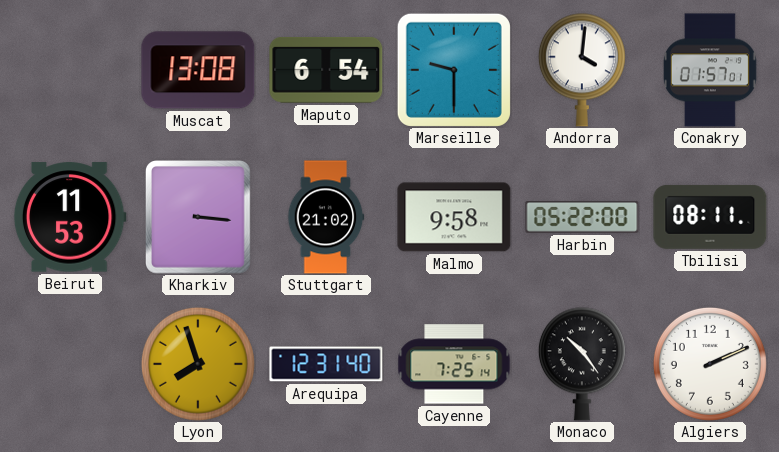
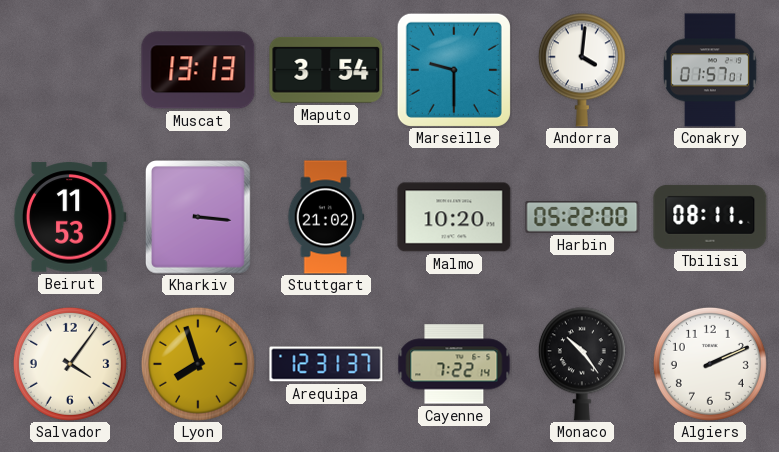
Muscat: 13:08 -> 13:13 (198, 70)
Maputo: 6:54 -> 3:54 (326, 70)
Malmo: 9:58 -> 10:20 (454, 217)
Salvador: none -> 4:06 (70, 364)
Arequipa: 12:31:40 -> 12:31:37 (326, 364)
Cayenne: 7:25 -> 7:22 (454, 364)
